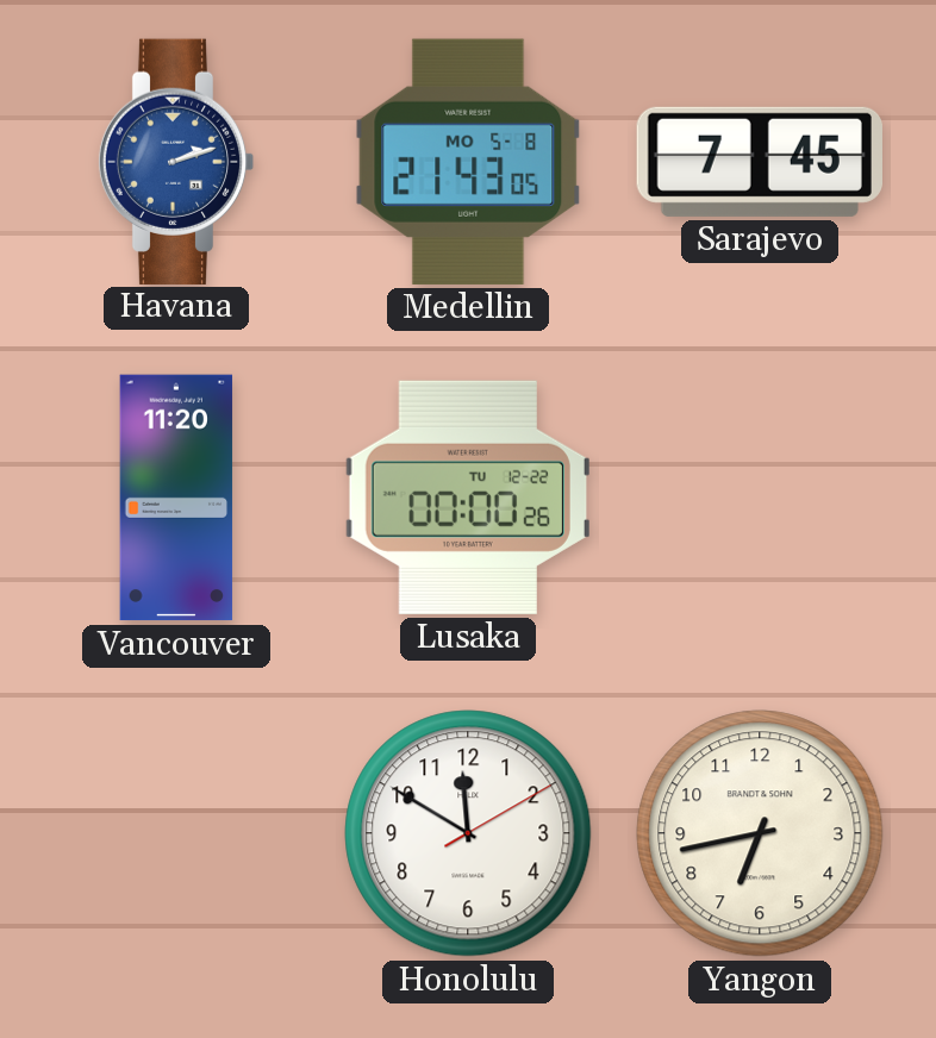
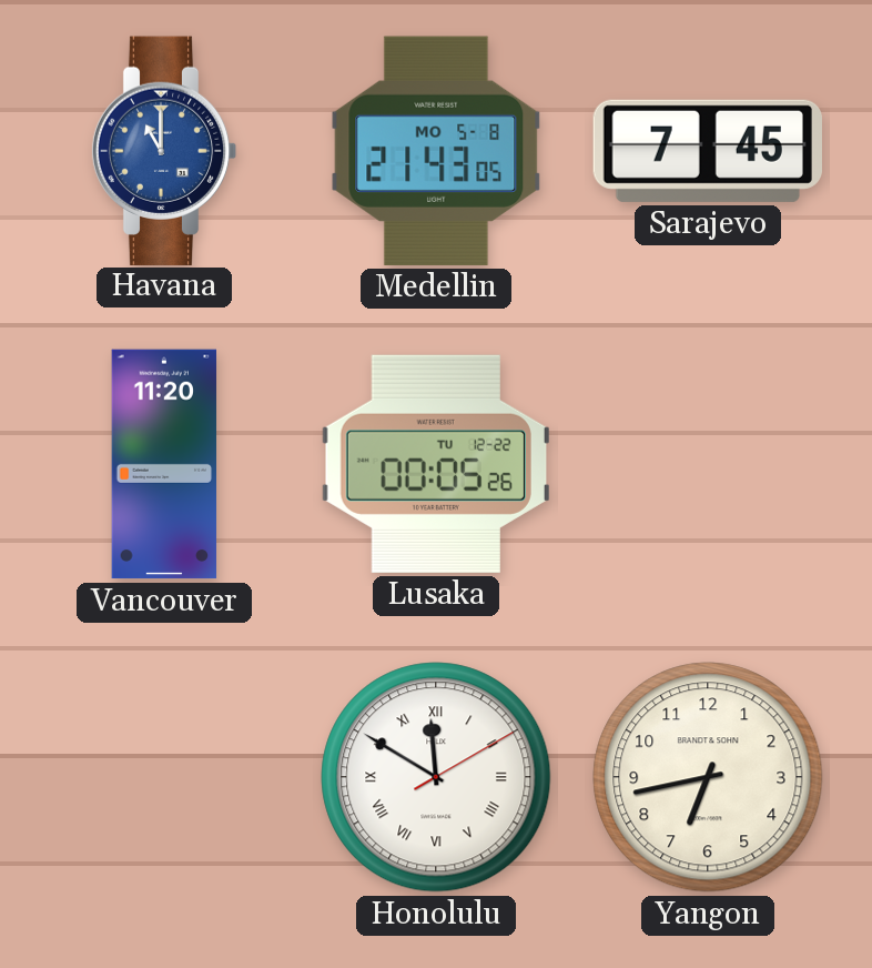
Havana: 2:12 -> 11:00 (164, 150)
Lusaka: 00:00 -> 00:05 (436, 464)
Honolulu numerals: Arabic -> Roman (436, 777)
